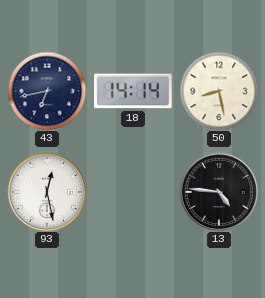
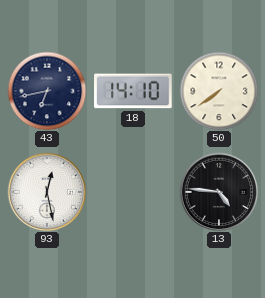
18: 14:14 -> 14:10 (133, 91)
50: 8:28 -> 7:39 (219, 91)
